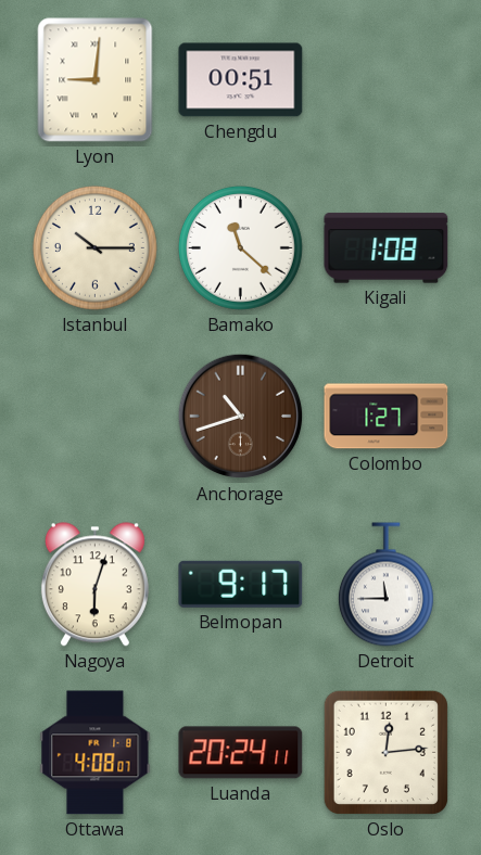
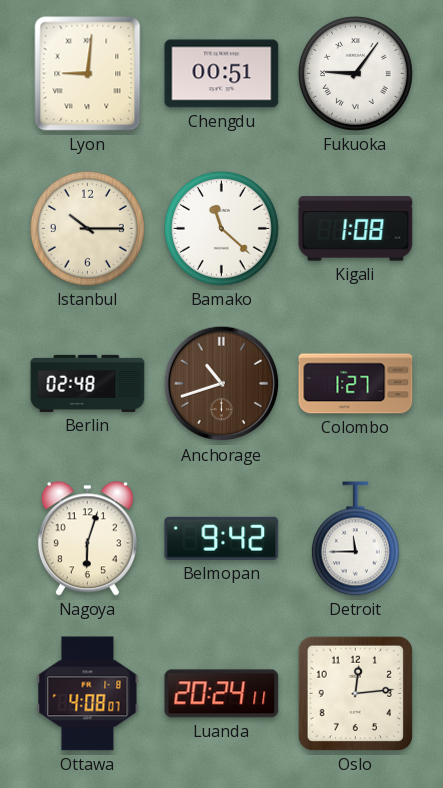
Fukuoka: none -> 9:06 (355, 73)
Berlin: none -> 02:48 (88, 383)
Belmopan: 9:17 -> 9:42 (222, 538)
